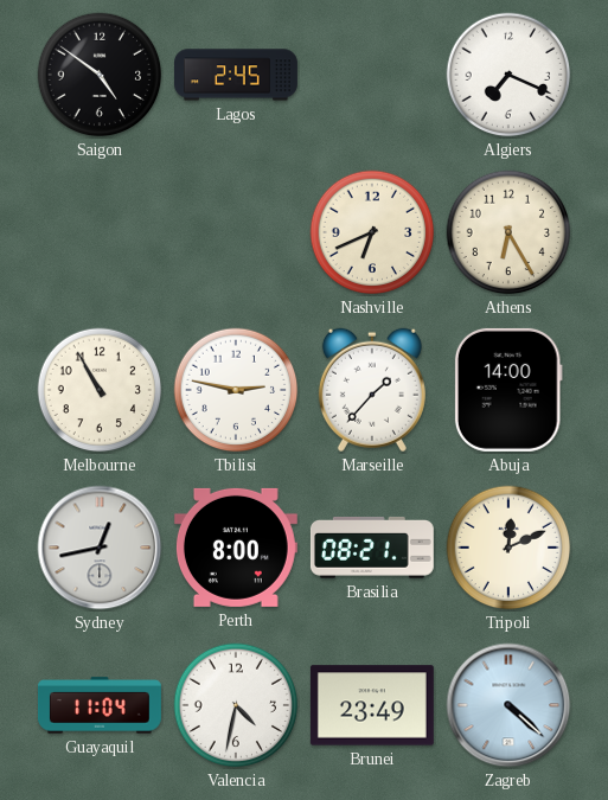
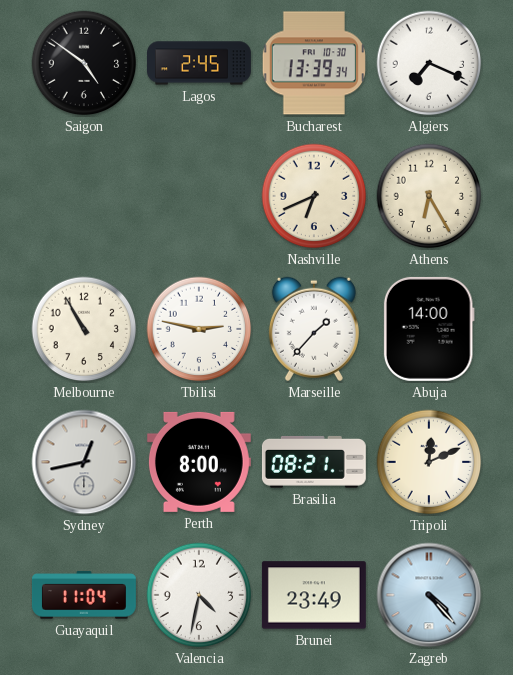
Bucharest: none -> 13:39 (314, 63)
Zagreb: 4:22 -> 4:23 (429, 595)
